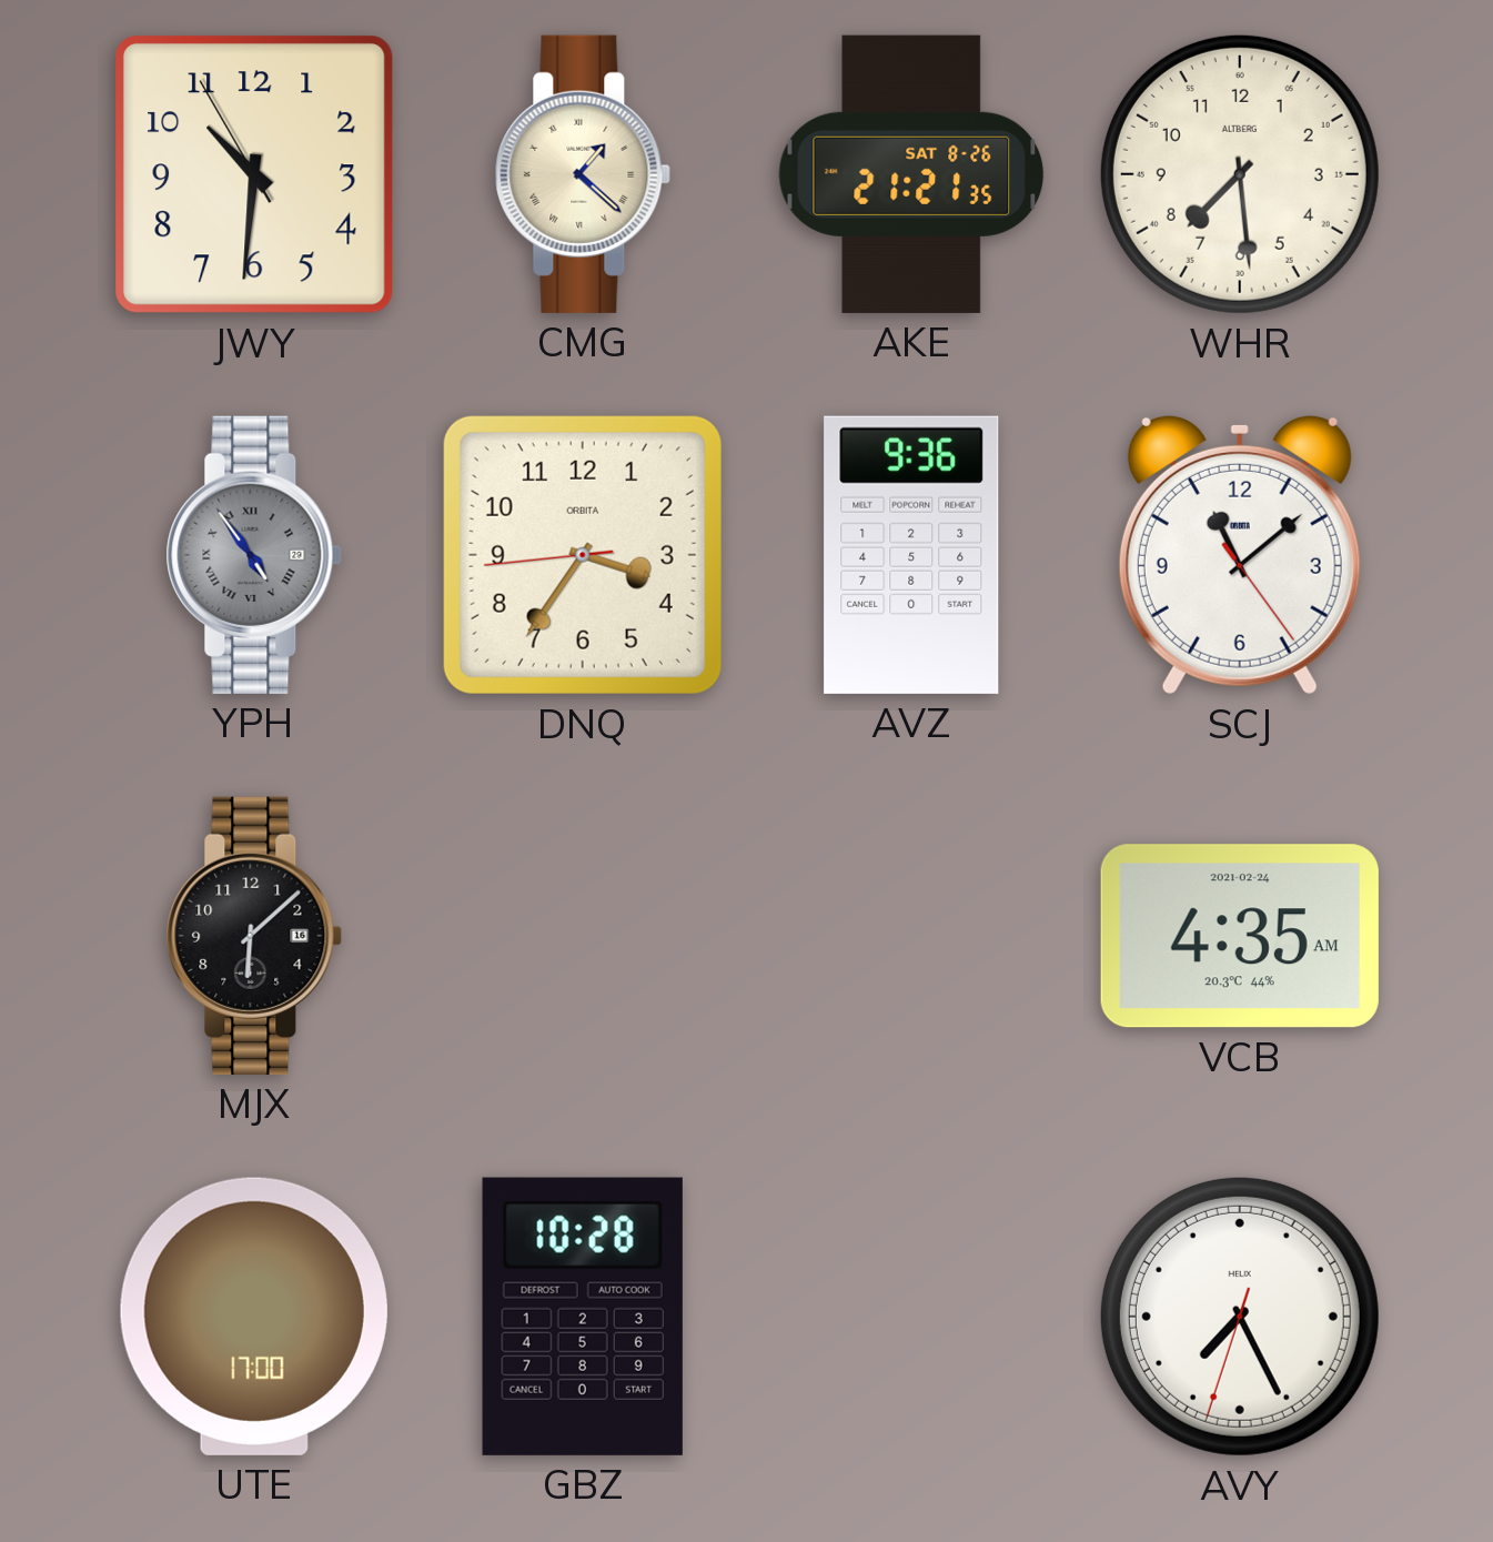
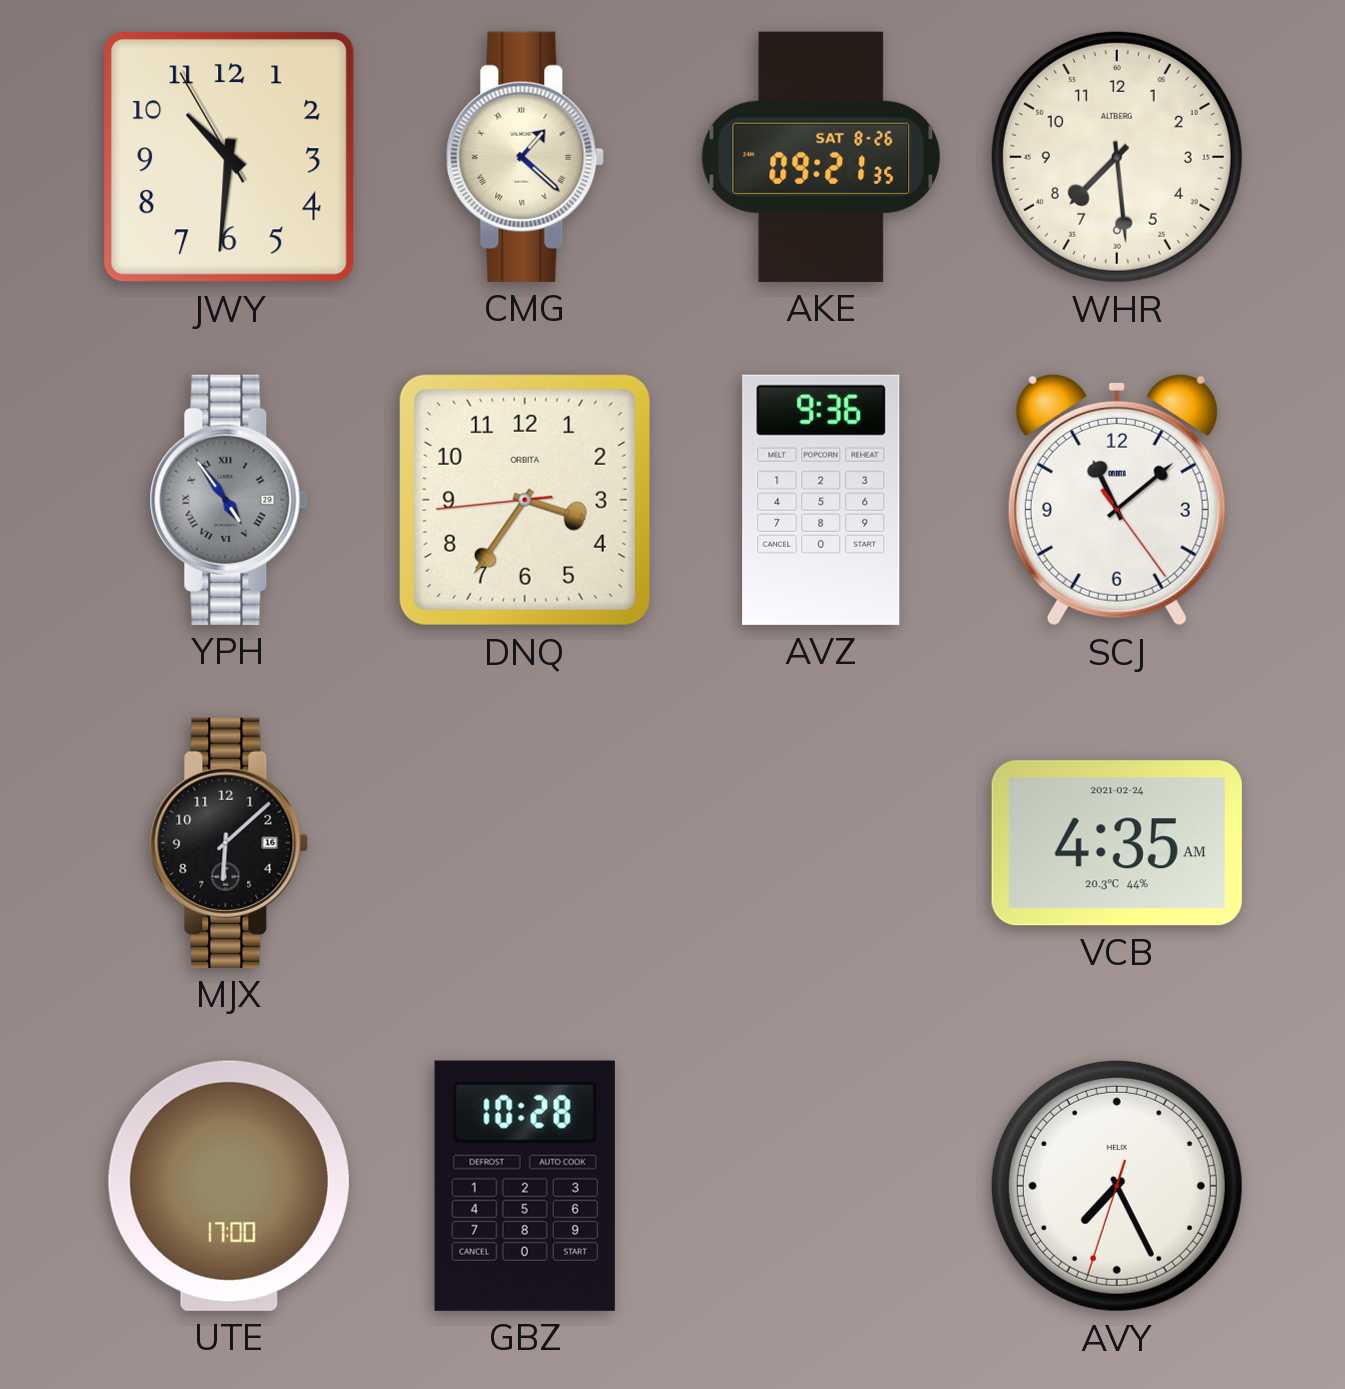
AKE: 21:21 -> 09:21 (821, 157)
